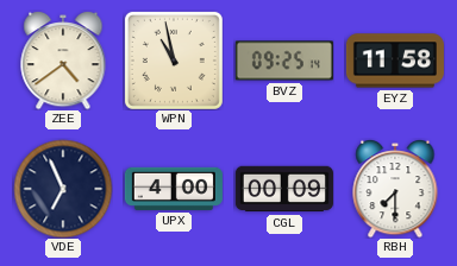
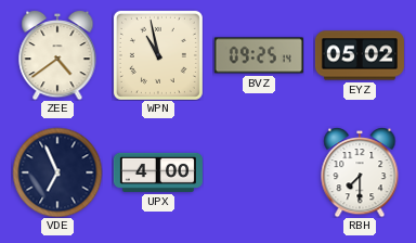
EYZ: 11:58 -> 05:02 (360, 55)
CGL: 00:09 -> none (284, 189)
